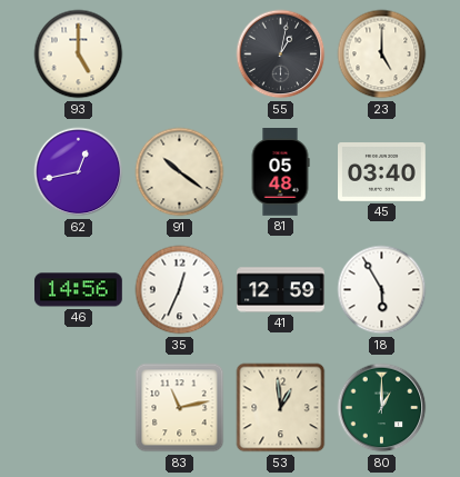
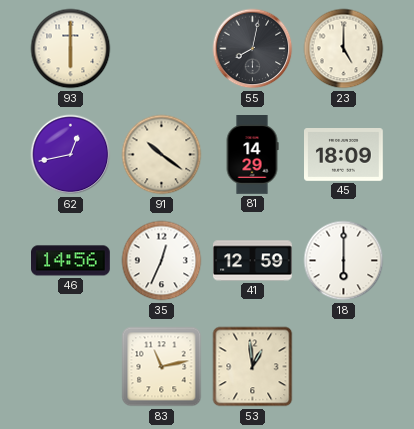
93: 5:00 -> 6:00 (71, 49)
55: 1:02 -> 8:02 (253, 49)
81: 05:48 -> 14:29 (252, 155)
45: 03:40 -> 18:09 (344, 155)
18: 5:55 -> 6:00 (344, 261)
80: 1:00 -> none (382, 408)
